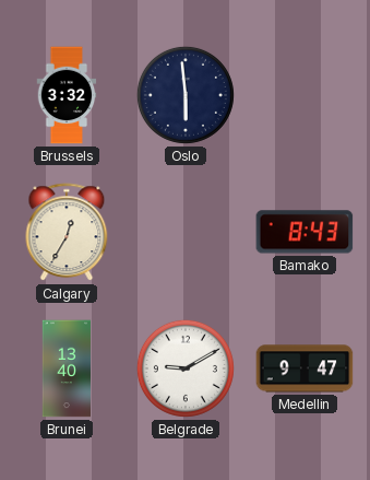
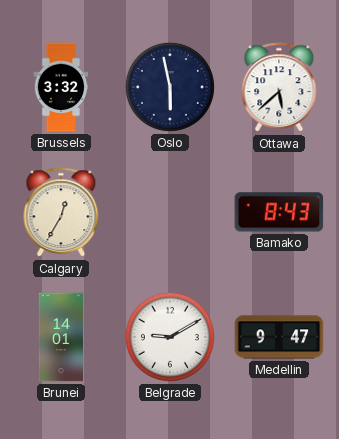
Oslo: 5:59 -> 5:58 (170, 87)
Ottawa: none -> 5:38 (279, 88)
Brunei: 13:40 -> 14:01 (60, 337)
